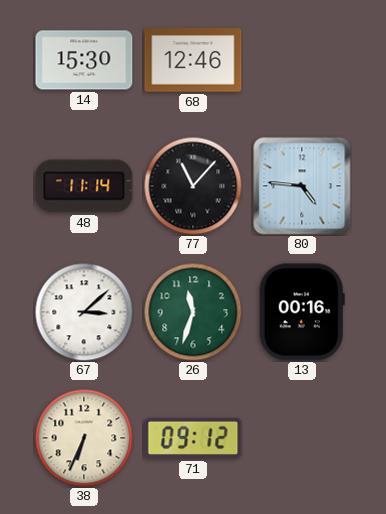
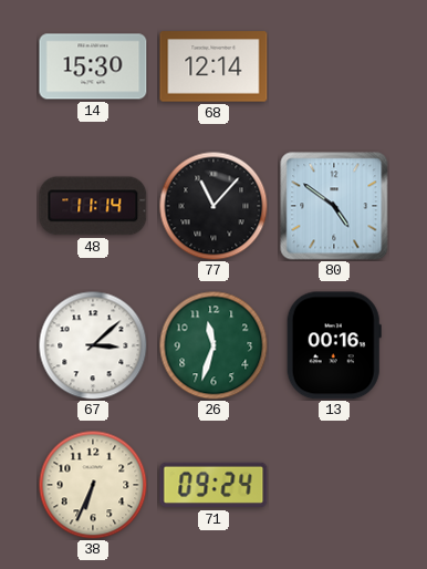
68: 12:46 -> 12:14 (213, 66)
80: 4:46 -> 4:51 (334, 206)
71: 09:12 -> 09:24 (213, 485)
